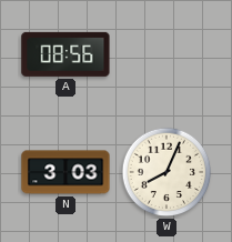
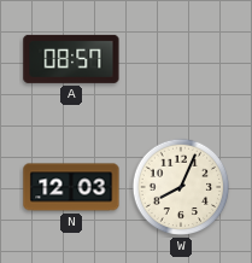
A: 08:56 -> 08:57 (71, 59)
N: 3:03 -> 12:03 (71, 187)
